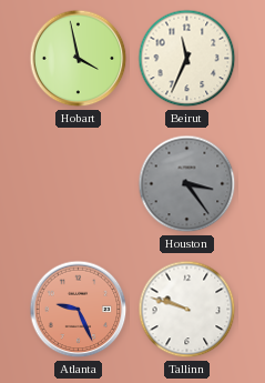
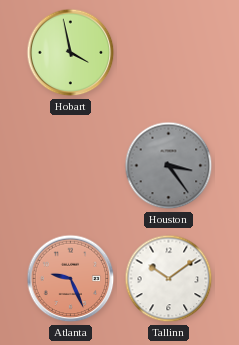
Beirut: 11:34 -> none (187, 59)
Tallinn: 9:48 -> 10:09 (169, 279)
